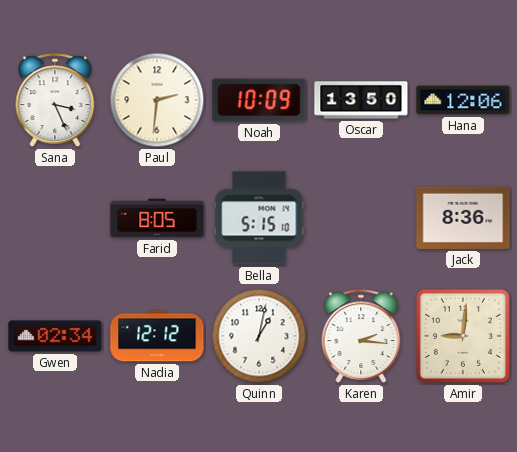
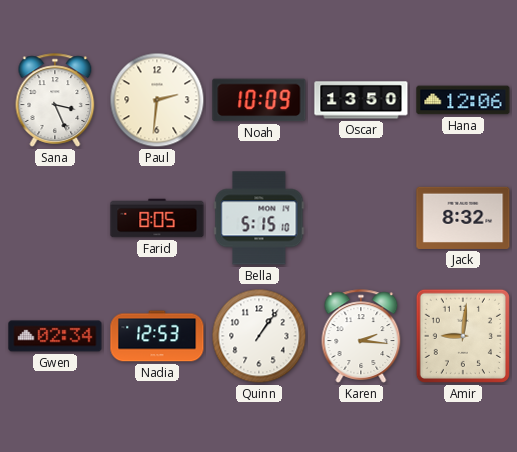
Jack: 8:36 -> 8:32 (463, 218)
Nadia: 12:12 -> 12:53 (157, 336)
Quinn: 1:02 -> 1:06 (259, 336)
